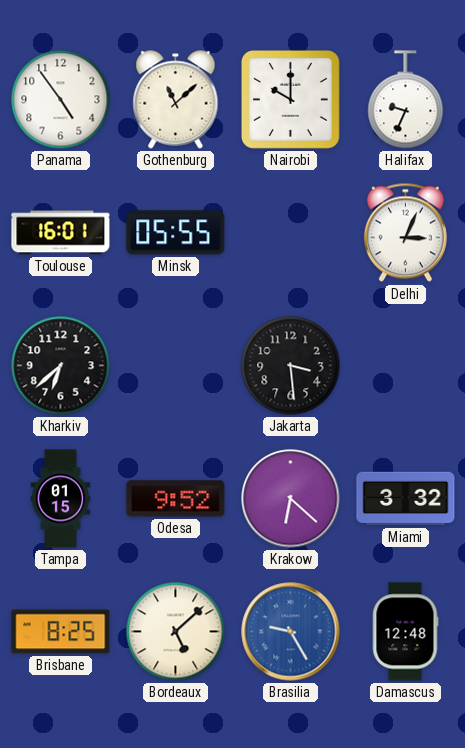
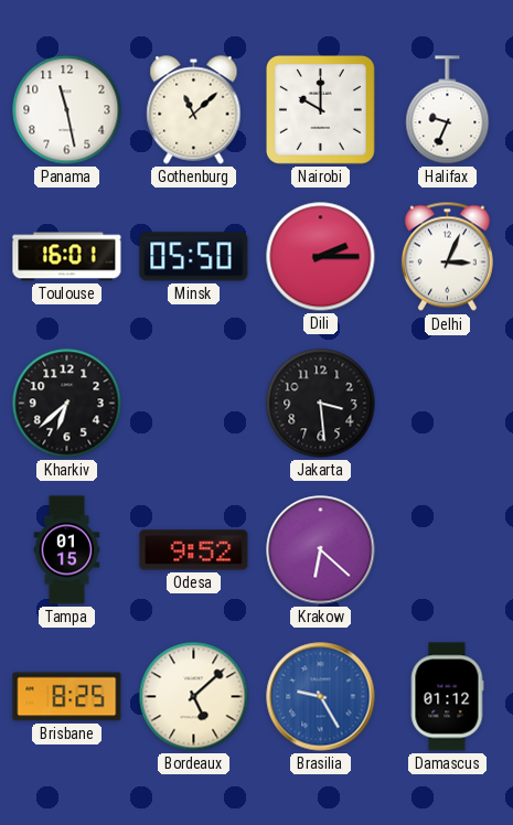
Panama: 4:54 -> 11:28 (67, 110)
Minsk: 05:55 -> 05:50 (194, 257)
Dili: none -> 2:15 (321, 257)
Miami: 3:32 -> none (406, 499)
Damascus: 12:48 -> 01:12 (447, 697)
